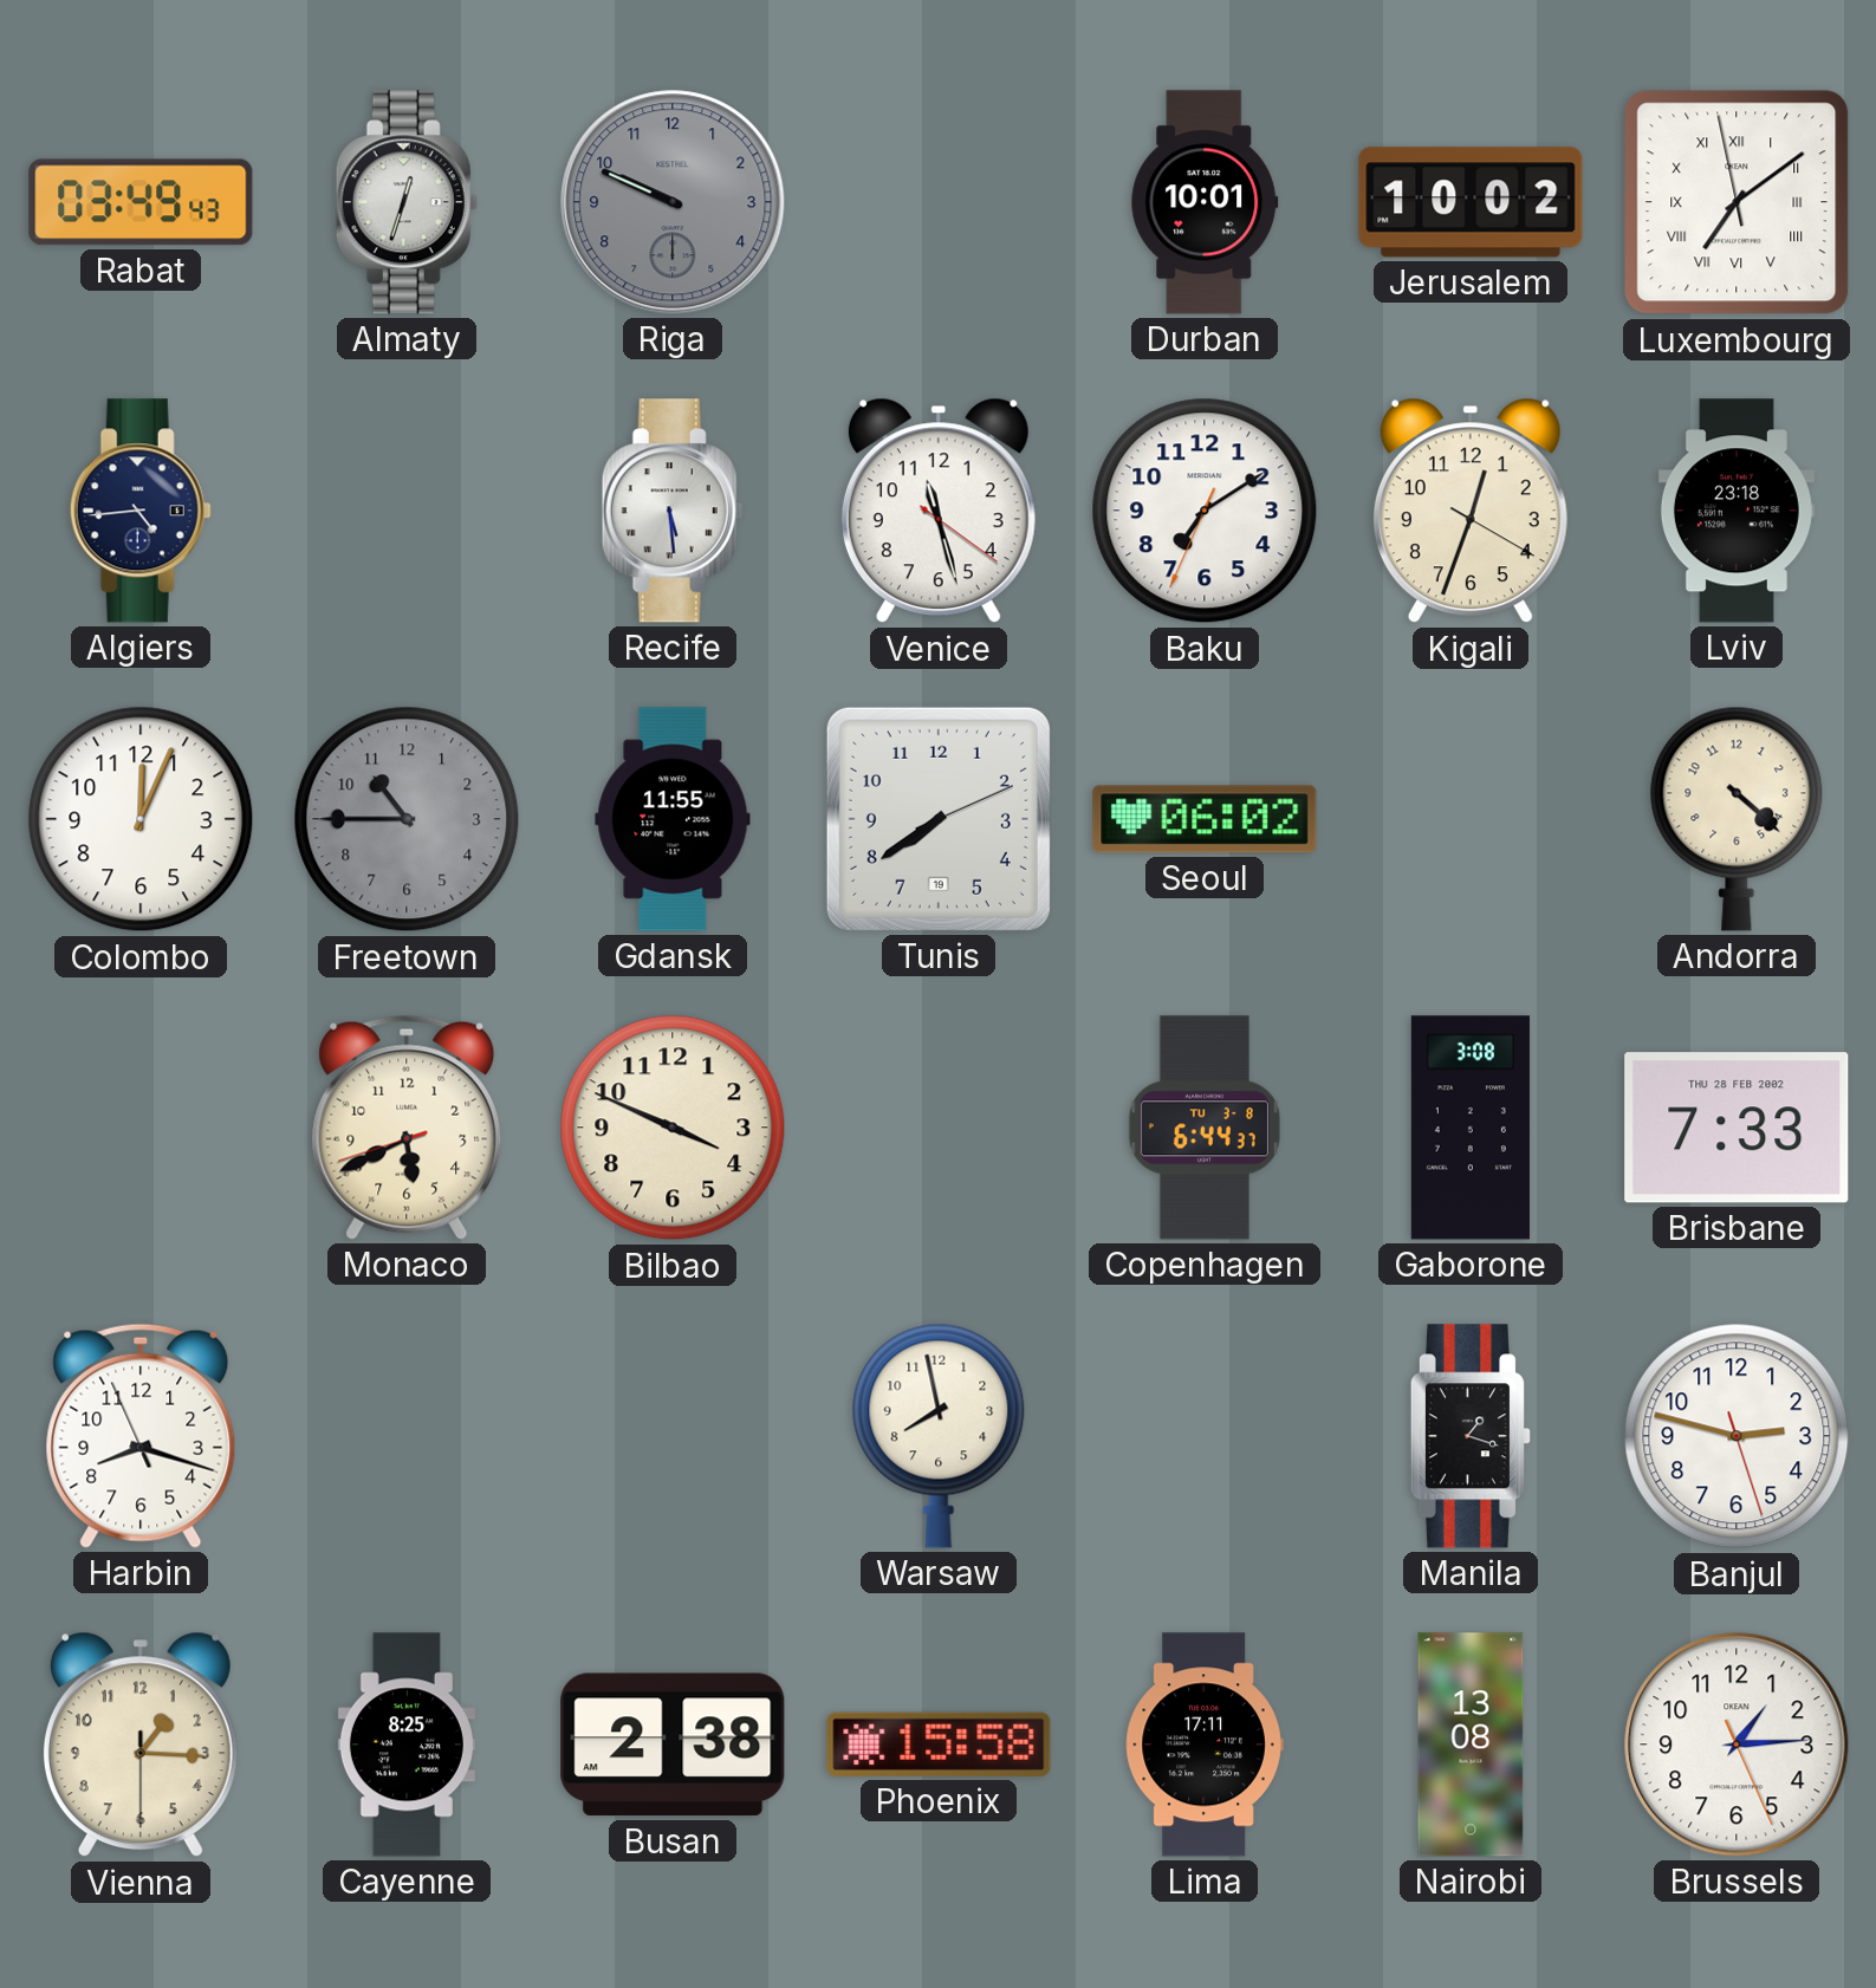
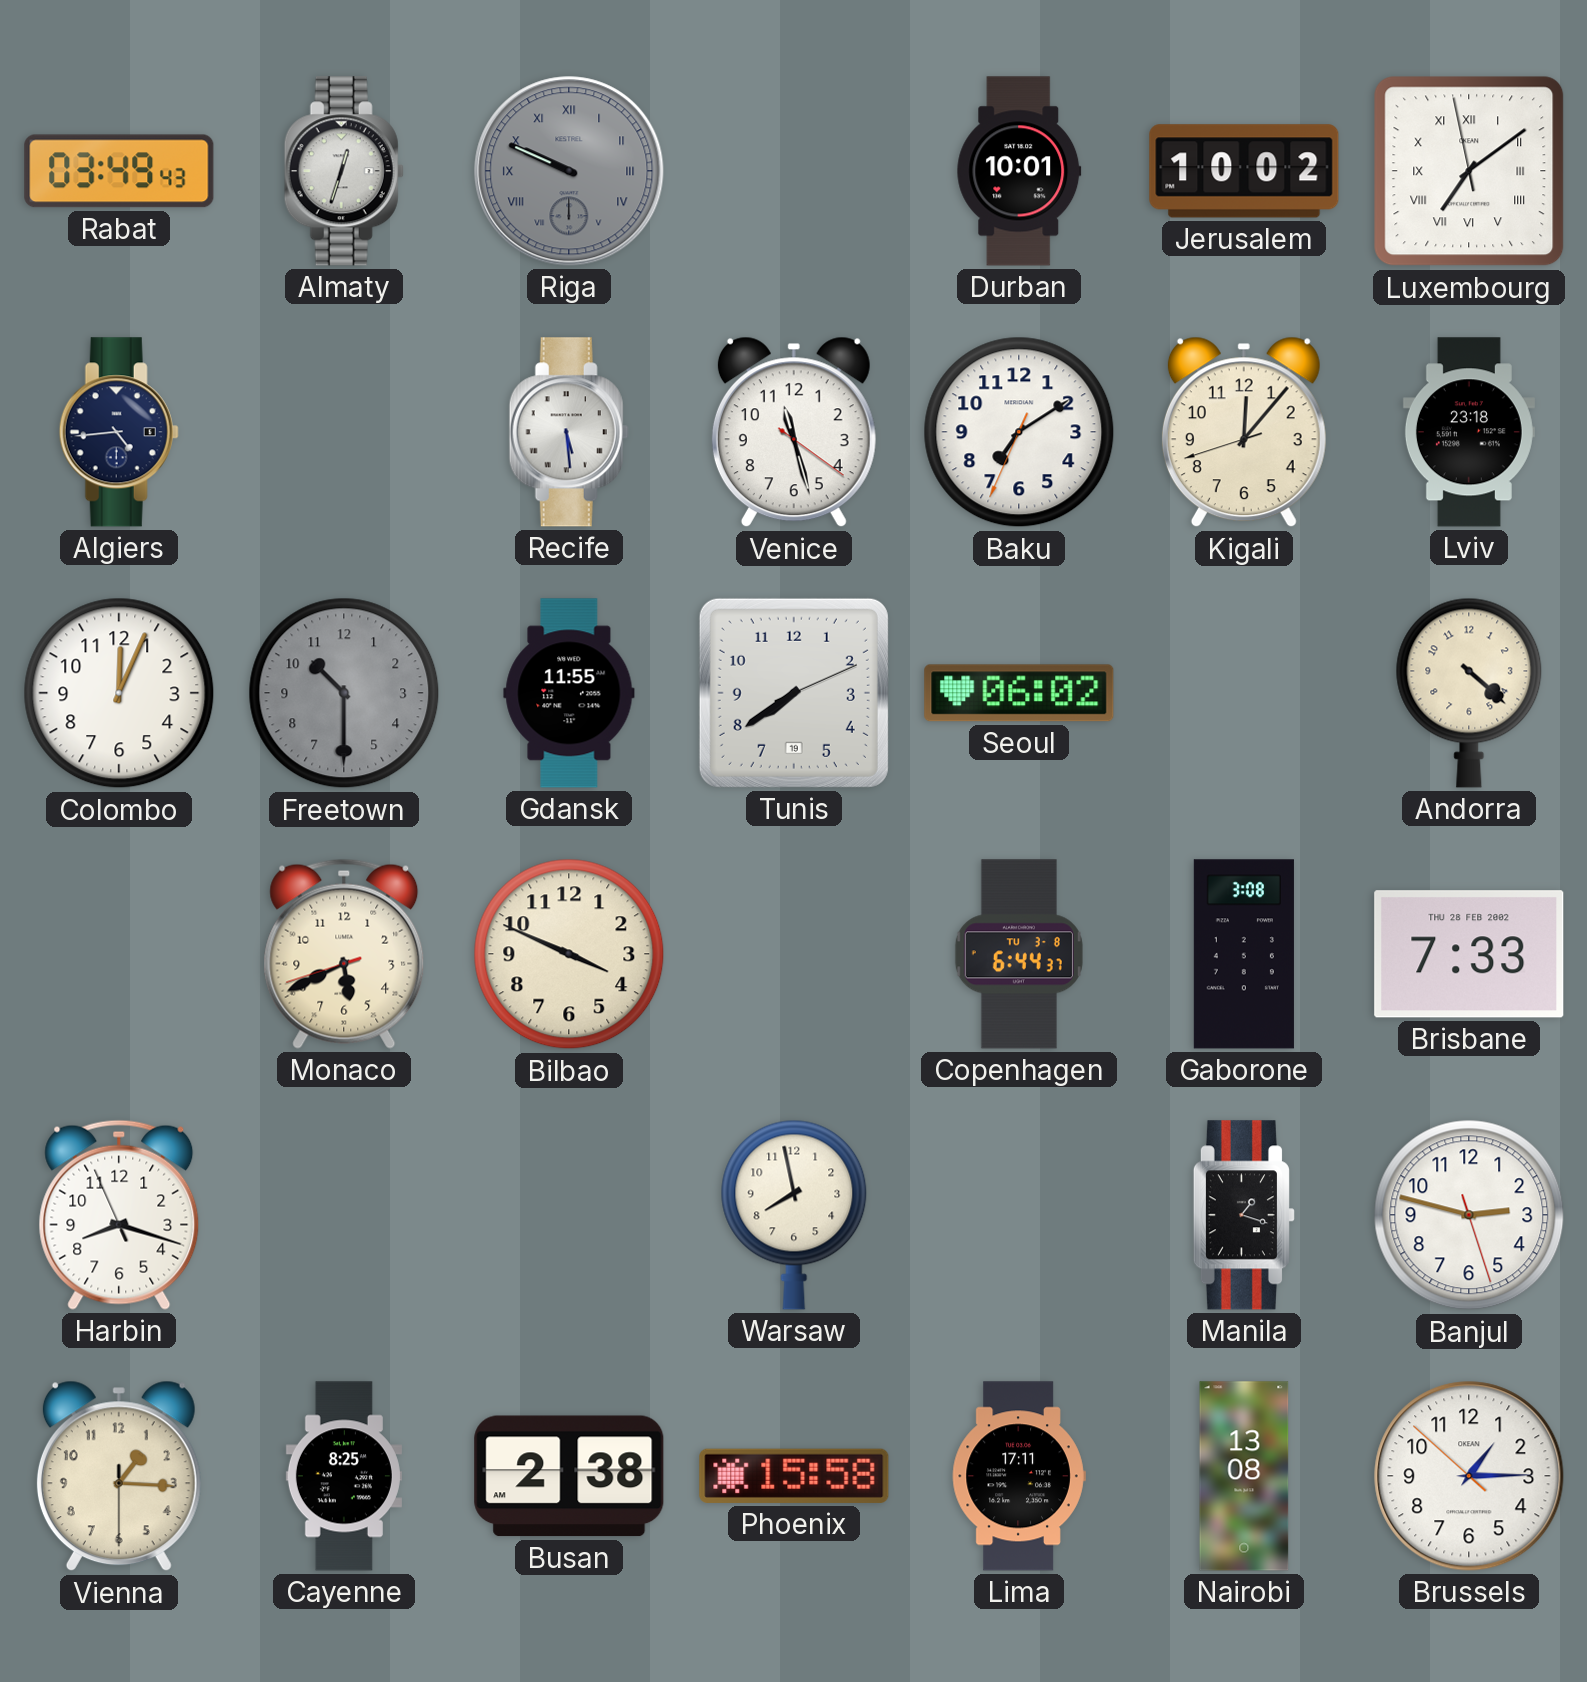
Riga numerals: Arabic -> Roman (569, 171)
Kigali: 12:33 -> 12:06 (1244, 432)
Freetown: 10:45 -> 10:30 (344, 693)
Brussels: 1:14:26 -> 1:14:52 (1469, 1476)
